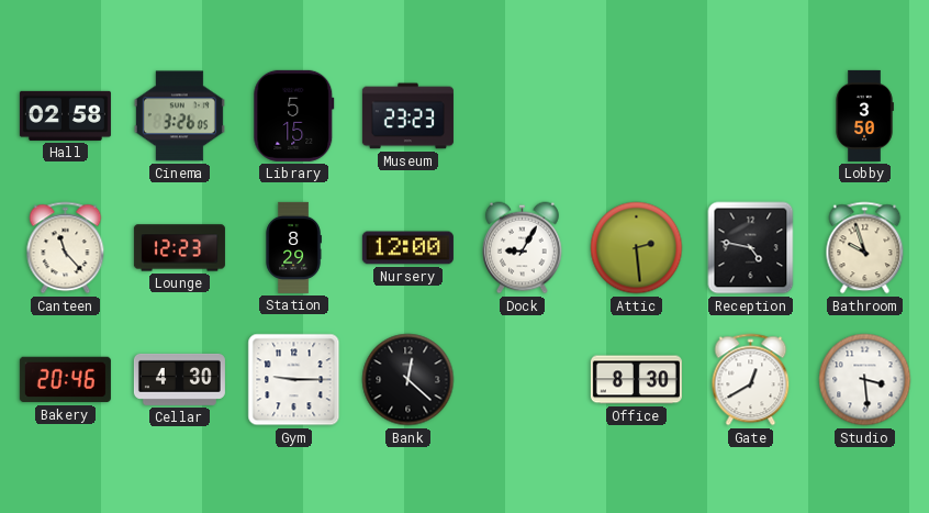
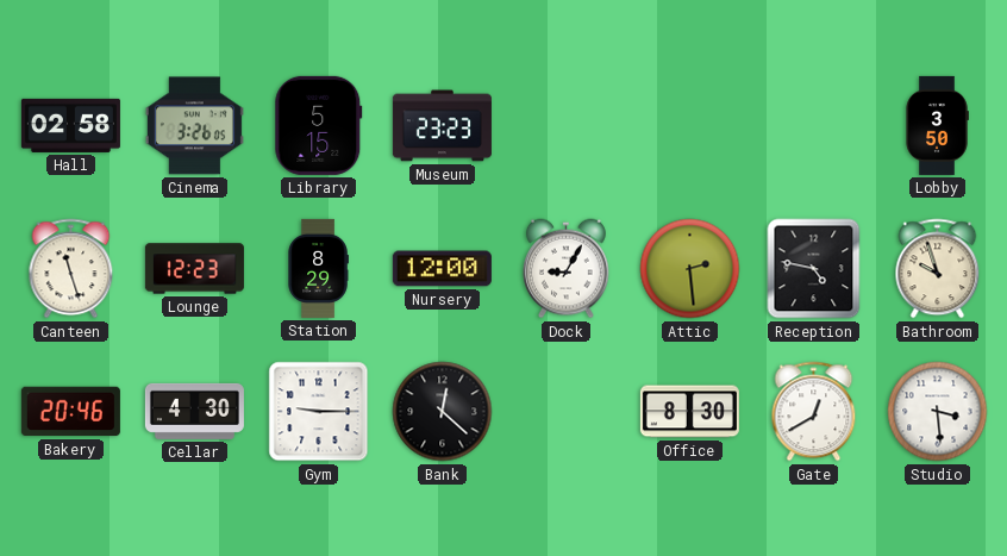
Canteen: 11:23 -> 11:27 (71, 269)
